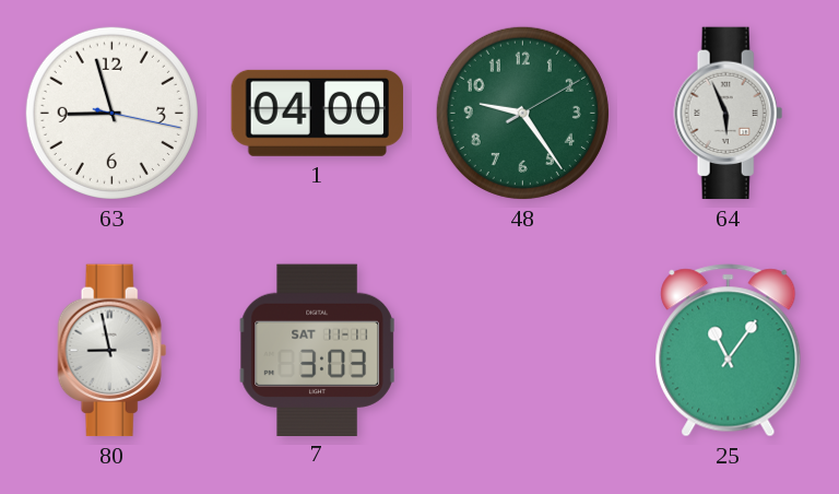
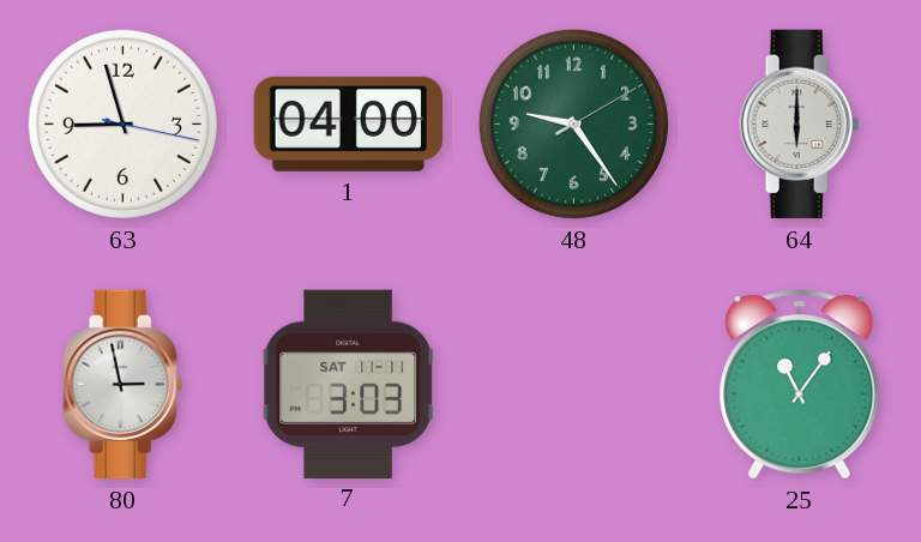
64: 5:56 -> 6:00 (800, 125)
80: 8:58 -> 2:58 (124, 385)
